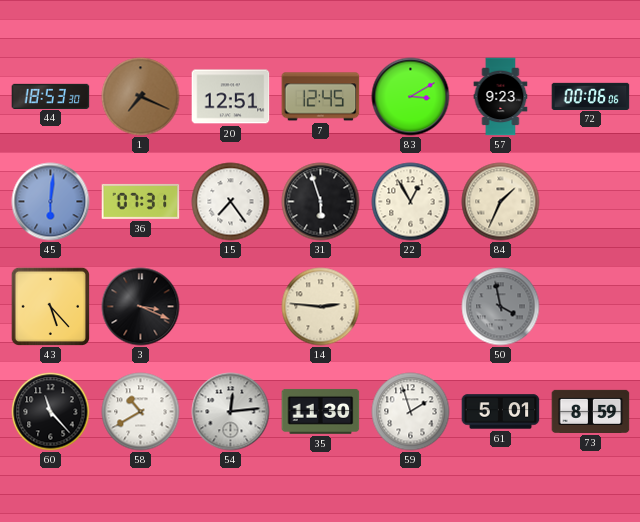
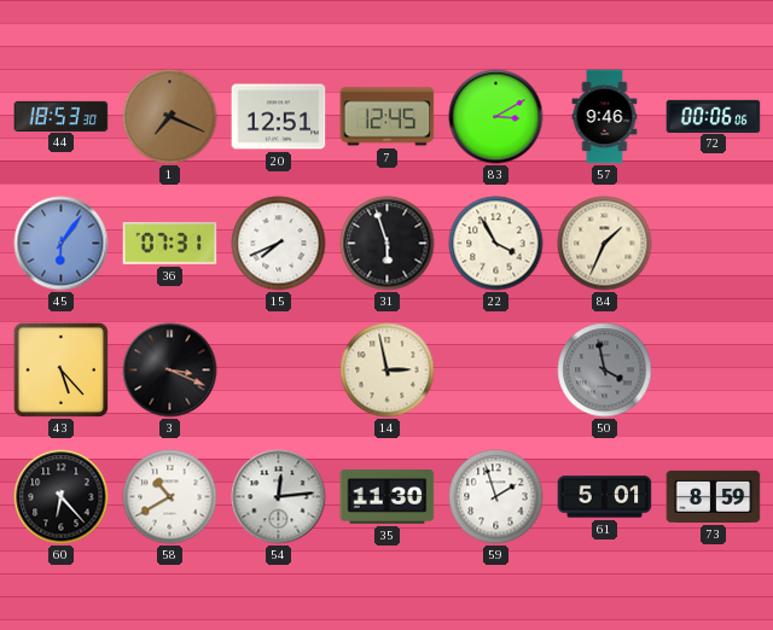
57: 9:23 -> 9:46 (605, 117)
45: 6:01 -> 6:06 (62, 244)
15: 7:24 -> 7:41 (279, 244)
22: 12:55 -> 3:55 (496, 244)
14: 2:46 -> 2:58 (388, 371)
60: 11:23 -> 6:23 (62, 497)
